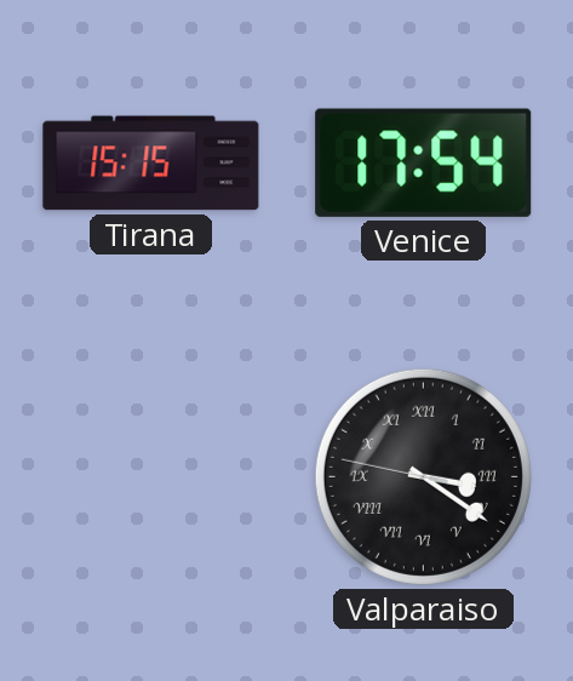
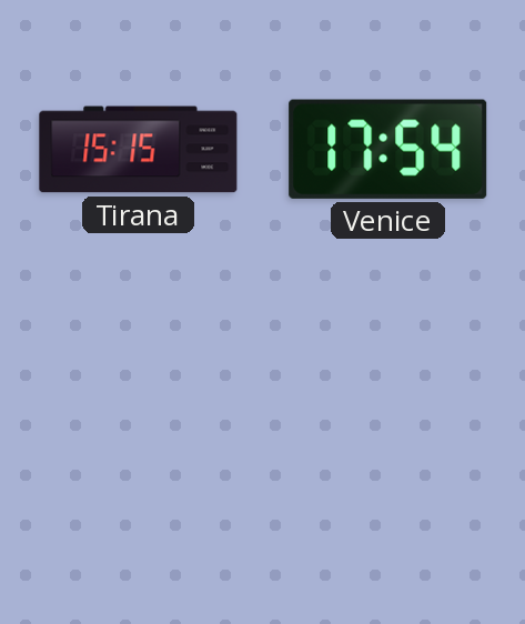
Valparaiso: 3:20 -> none (423, 476)
